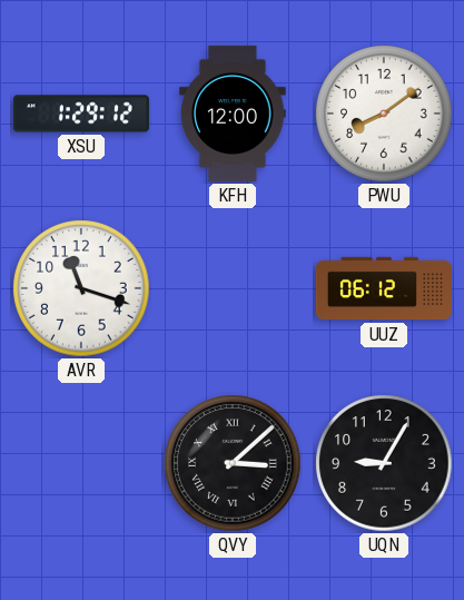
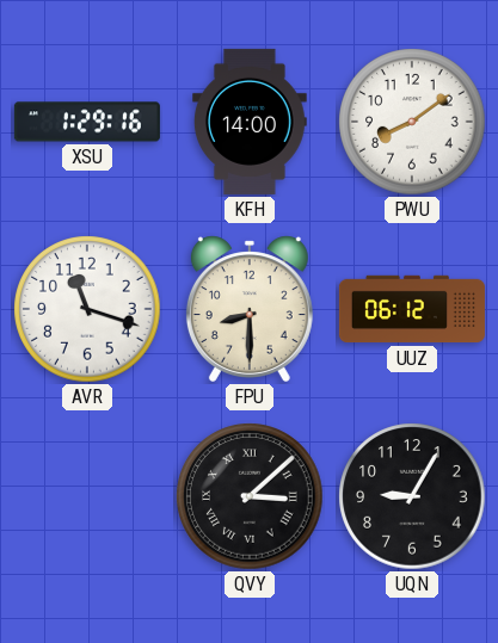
XSU: 1:29:12 -> 1:29:16 (87, 122)
KFH: 12:00 -> 14:00 (251, 122)
FPU: none -> 8:30 (250, 309)
